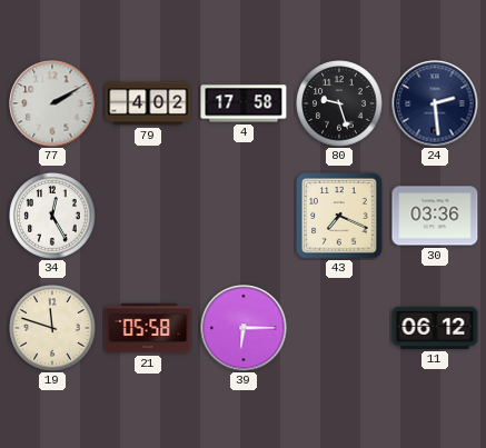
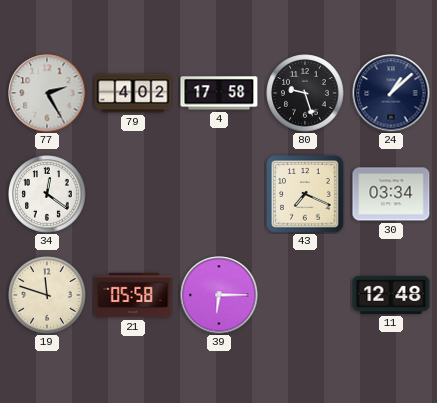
77: 2:10 -> 2:25 (47, 93)
24: 2:29 -> 1:08 (391, 93)
34: 12:25 -> 12:21 (47, 194)
30: 03:36 -> 03:34 (391, 194)
11: 06:12 -> 12:48 (391, 295)
